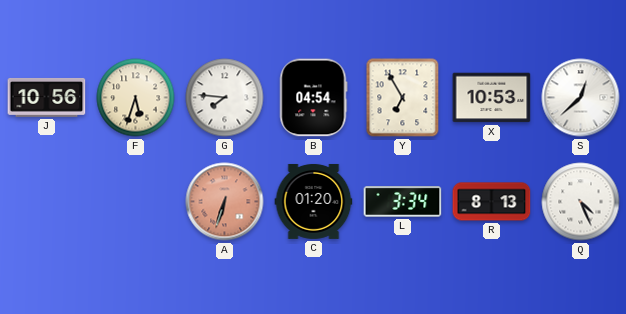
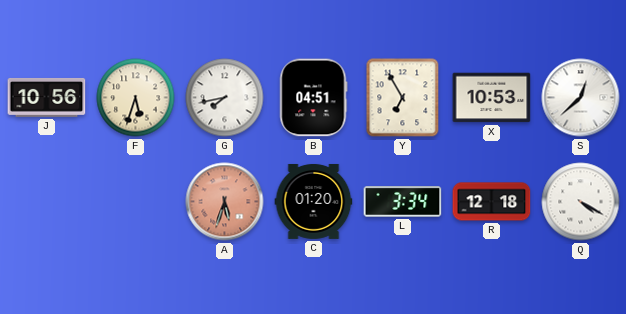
G: 7:46 -> 7:43 (225, 98)
B: 04:54 -> 04:51 (314, 98)
A: 6:33 -> 5:33 (225, 202)
R: 8:13 -> 12:18 (492, 202)
Q: 4:26 -> 4:20 (581, 202)
